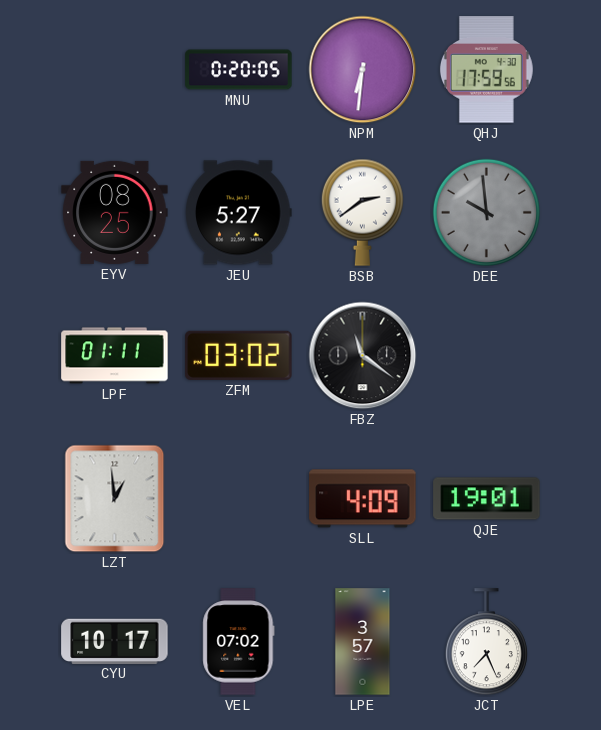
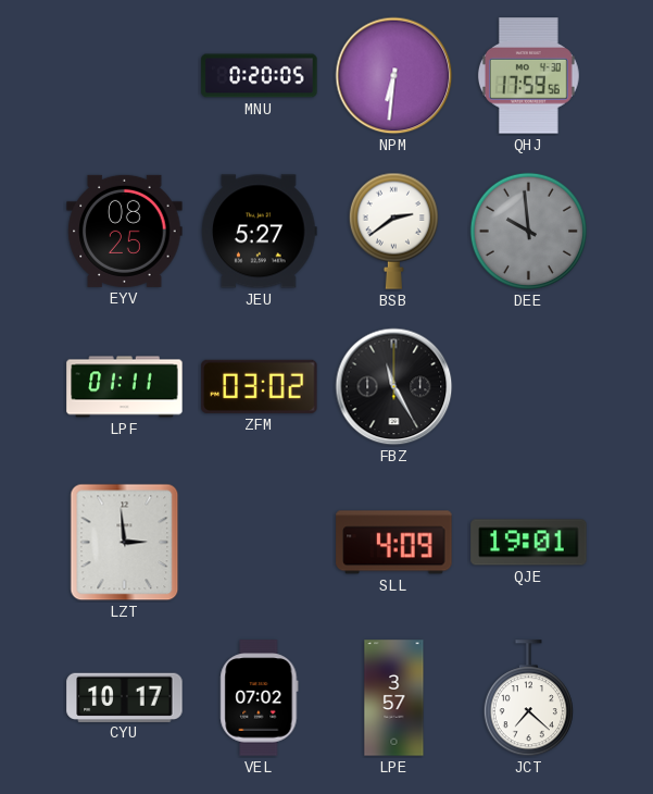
FBZ: 11:21 -> 11:25 (394, 387)
LZT: 12:59 -> 2:59 (125, 543)
JCT: 7:26 -> 7:22 (528, 698)
